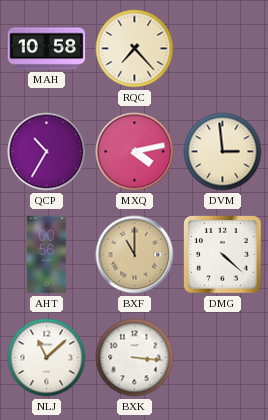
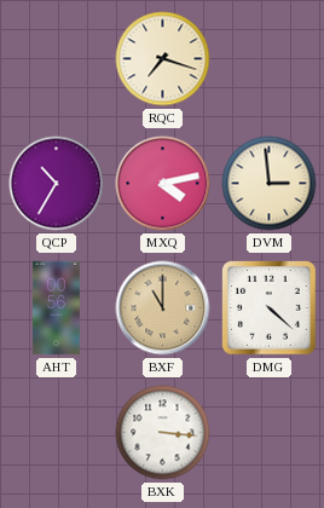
MAH: 10:58 -> none (47, 49)
RQC: 7:23 -> 7:18 (163, 59)
NLJ: 11:08 -> none (47, 358)
